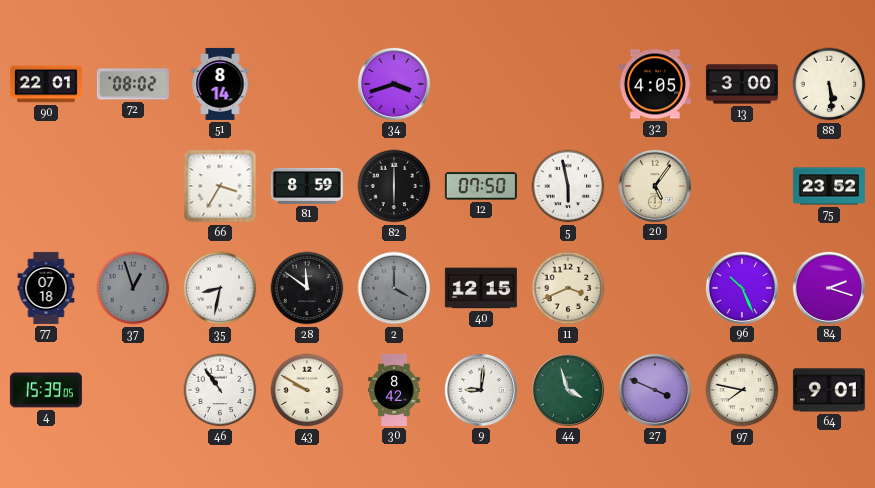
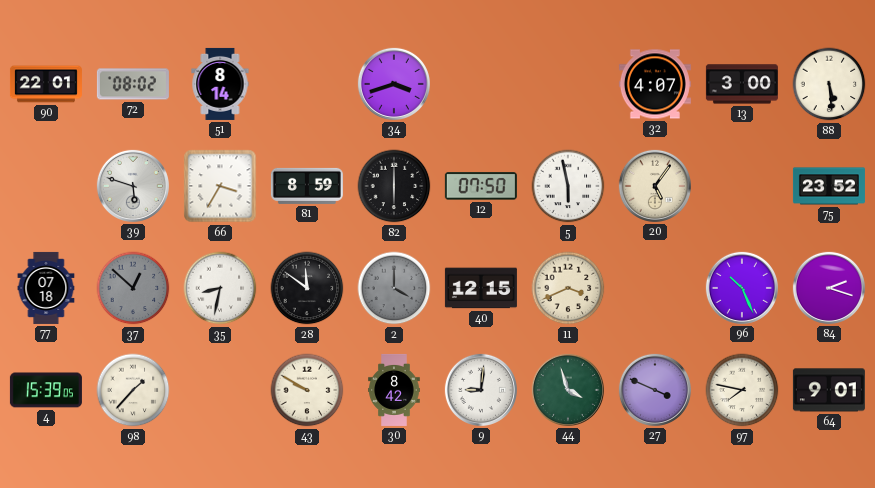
32: 4:05 -> 4:07 (655, 84)
39: none -> 5:48 (133, 186)
37: 12:57 -> 12:52 (133, 288)
98: none -> 1:37 (133, 390)
46: 10:54 -> none (220, 390)
